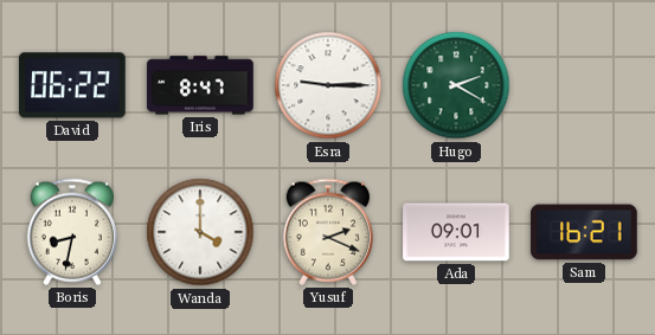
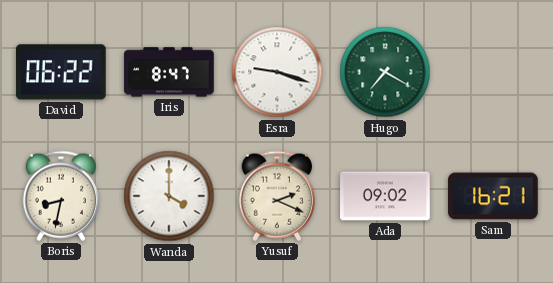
Esra: 9:15 -> 9:18 (277, 72)
Hugo: 2:20 -> 7:20 (385, 72)
Ada: 09:01 -> 09:02 (385, 196)
